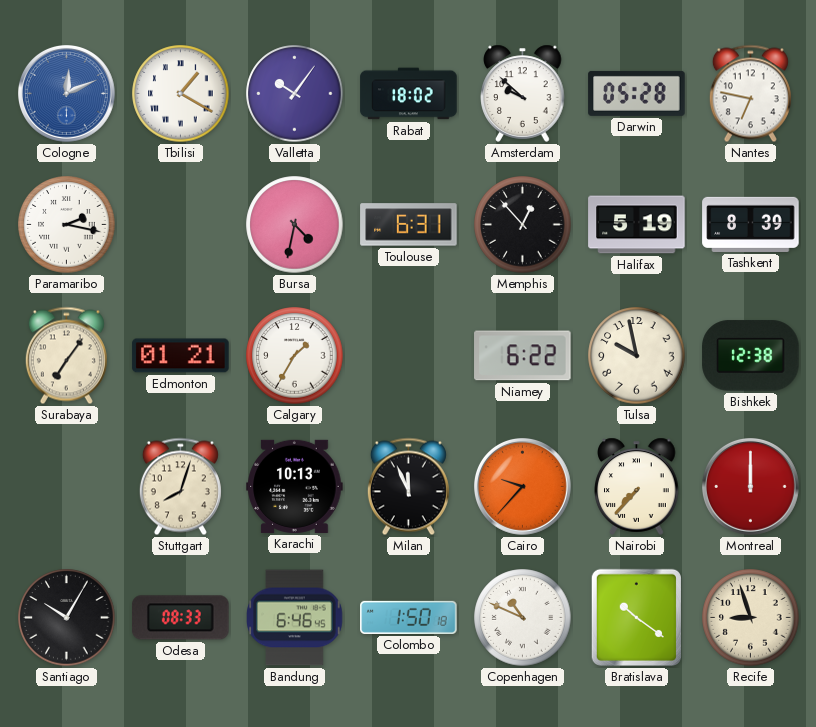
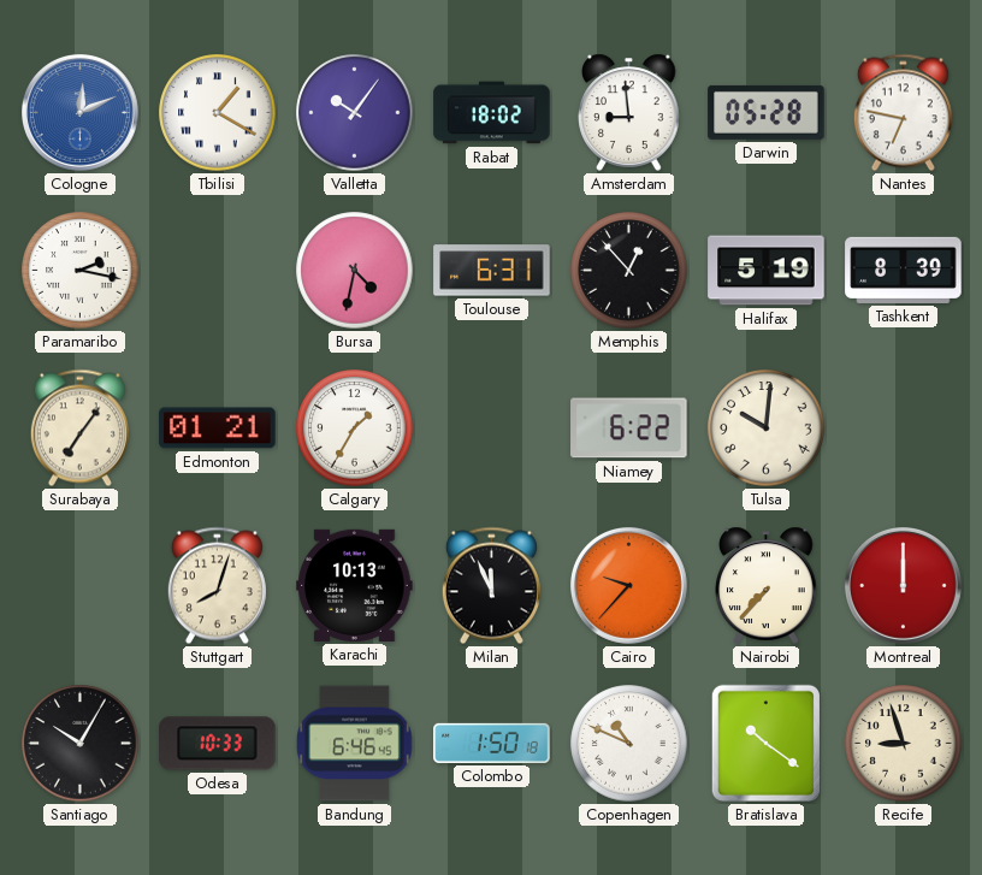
Amsterdam: 9:52 -> 8:59 (629, 112)
Tulsa: 9:58 -> 10:01 (767, 428)
Bishkek: 12:38 -> none (751, 356)
Odesa: 08:33 -> 10:33 (218, 744)
